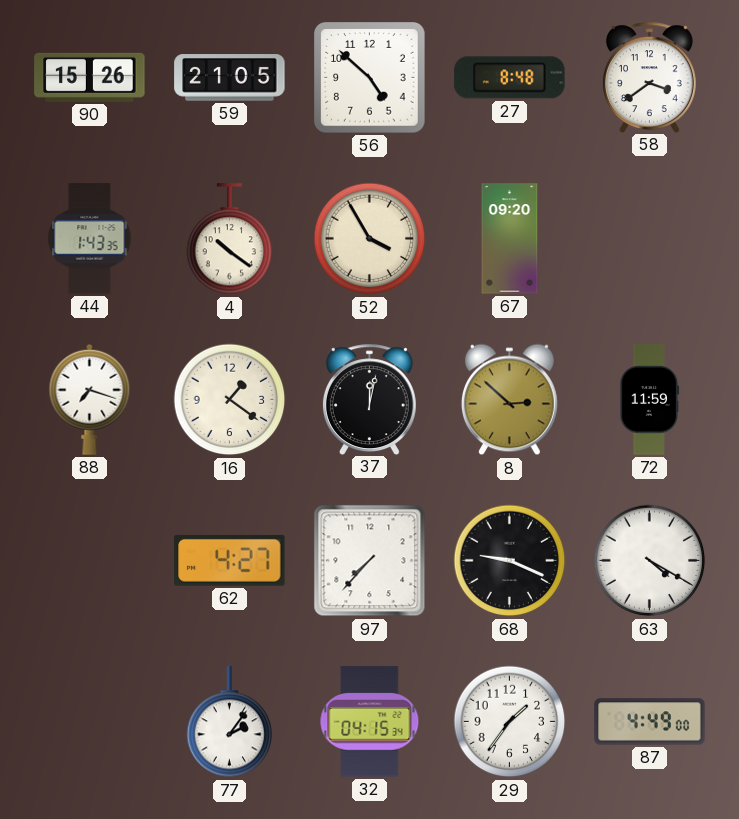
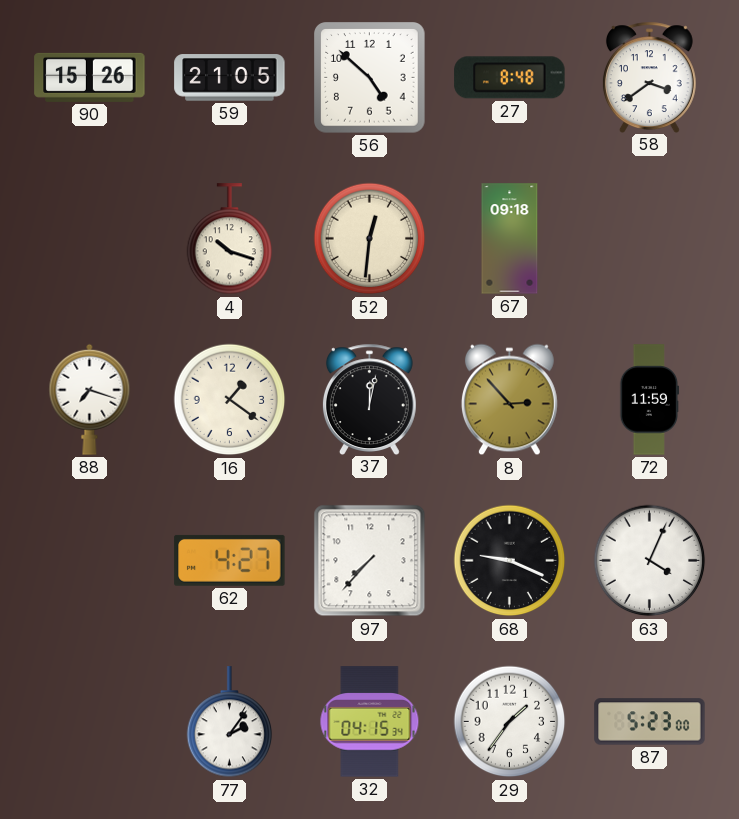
44: 1:43 -> none (90, 239)
4: 10:21 -> 10:18 (230, 239)
52: 3:55 -> 12:31 (370, 239)
67: 09:20 -> 09:18 (510, 239)
8: 2:52 -> 2:53 (509, 400)
63: 4:20 -> 4:04 (650, 561)
87: 4:49 -> 5:23 (650, 722)
